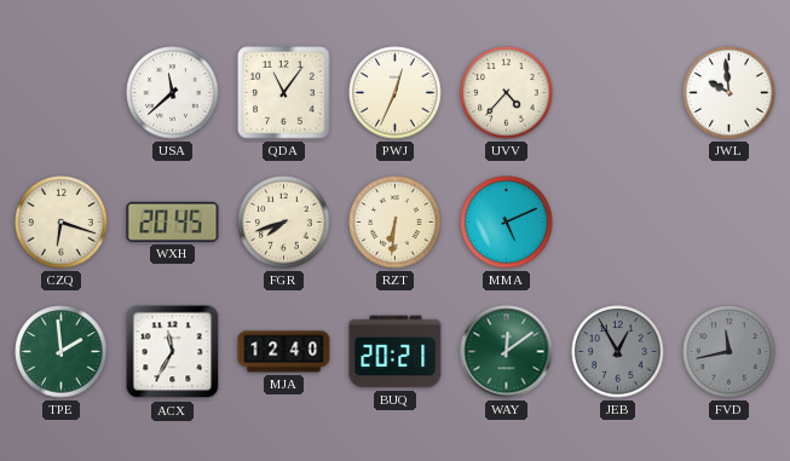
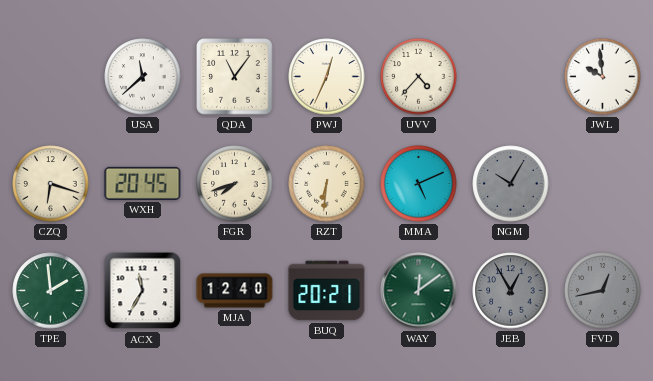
NGM: none -> 10:05 (511, 184)
FVD: 11:43 -> 12:43 (603, 291)
